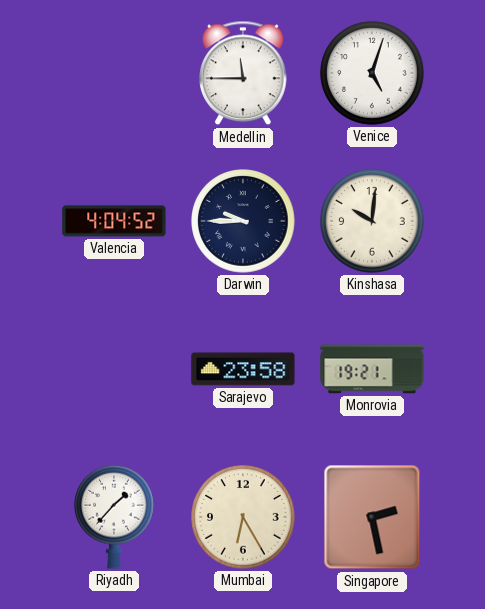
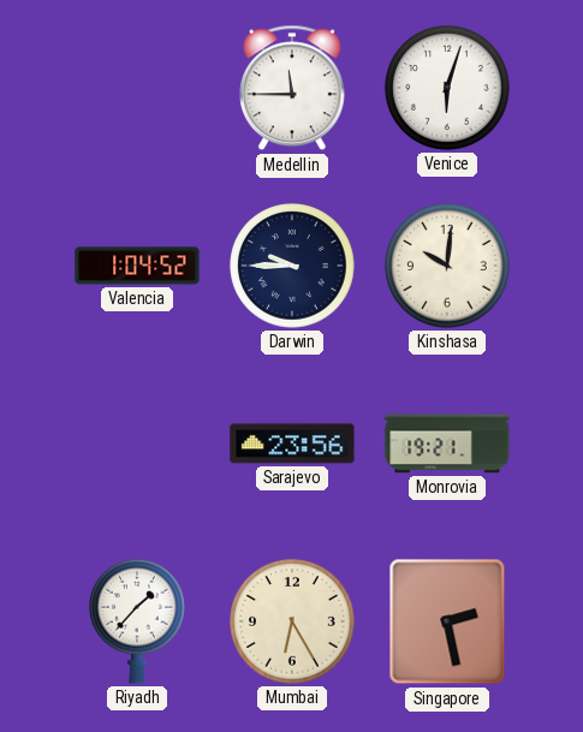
Venice: 5:03 -> 6:03 (447, 88)
Valencia: 4:04 -> 1:04 (137, 266)
Sarajevo: 23:58 -> 23:56 (292, 444)
